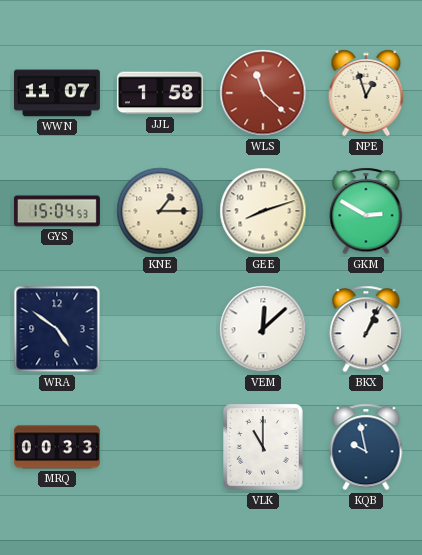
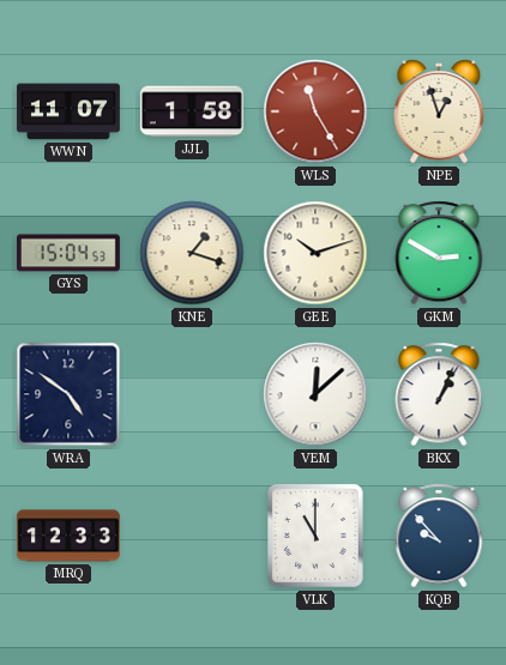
WLS: 11:22 -> 11:25 (315, 111)
KNE: 1:15 -> 1:18 (192, 253)
GEE: 8:12 -> 10:12 (315, 253)
MRQ: 00:33 -> 12:33 (68, 536)
KQB: 9:58 -> 9:53 (439, 536)
